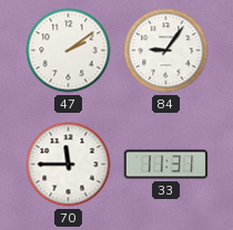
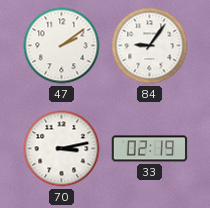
70: 11:45 -> 3:13 (62, 149)
33: 11:31 -> 02:19 (150, 149)
